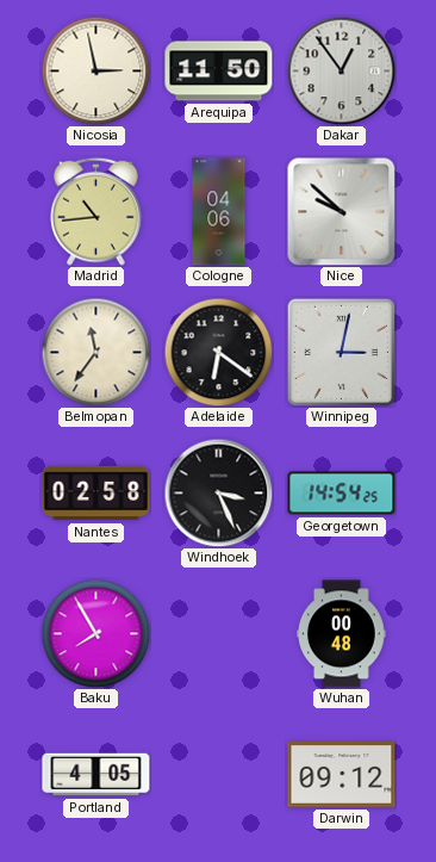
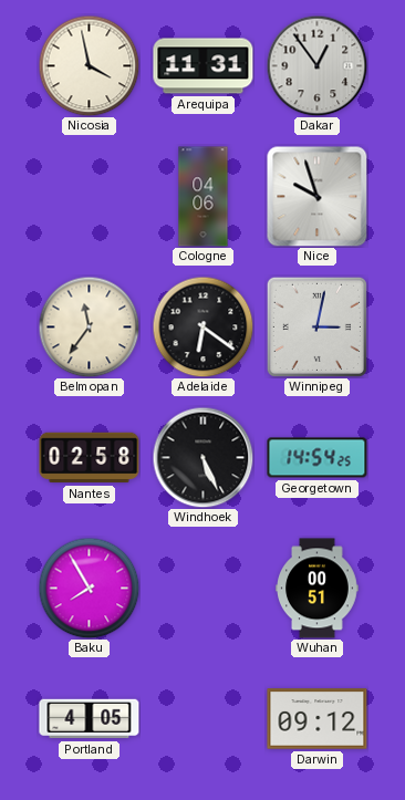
Nicosia: 2:58 -> 3:58 (89, 65)
Arequipa: 11:50 -> 11:31 (204, 66)
Madrid: 10:44 -> none (96, 211)
Nice: 9:52 -> 9:57 (316, 196)
Windhoek: 3:26 -> 5:26 (202, 457)
Wuhan: 00:48 -> 00:51 (318, 589)
